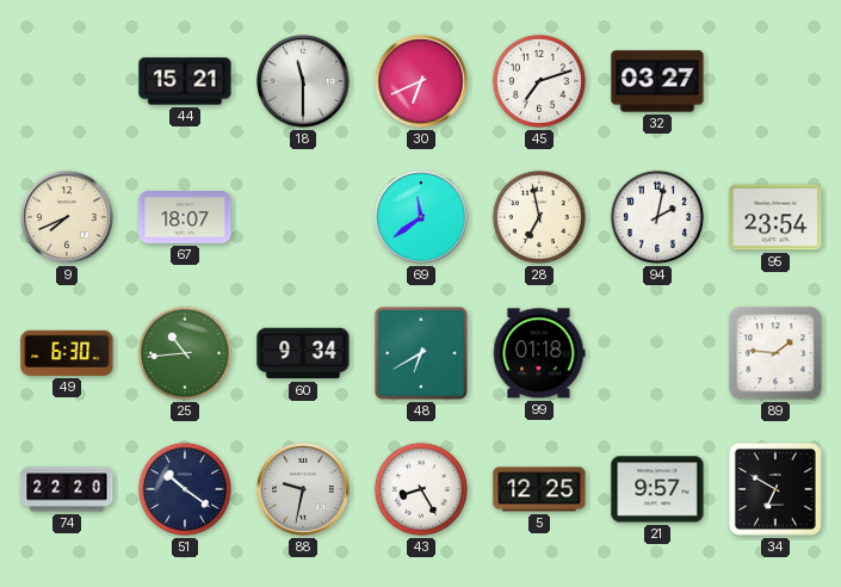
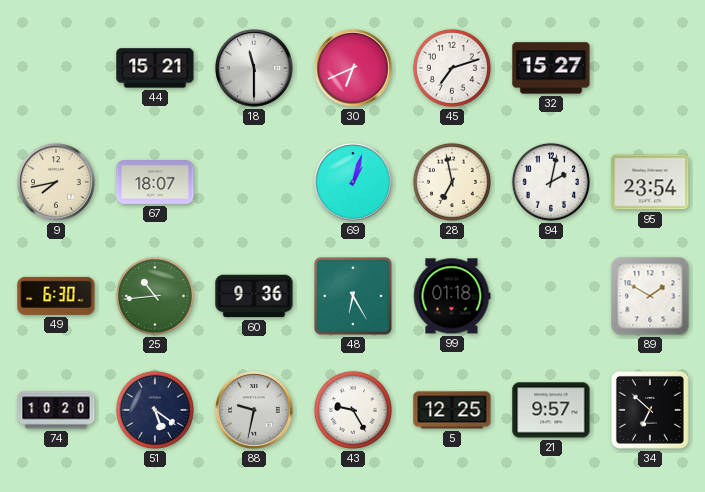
32: 03:27 -> 15:27 (551, 68)
9: 7:41 -> 7:43 (56, 182)
69: 11:39 -> 1:03 (353, 182)
60: 9:34 -> 9:36 (254, 296)
48: 6:40 -> 6:25 (353, 296)
89: 1:46 -> 1:50 (650, 296)
74: 22:20 -> 10:20 (56, 410)
51: 10:21 -> 5:21 (155, 410)
43: 8:25 -> 9:25 (353, 410)
34: 6:50 -> 6:52 (650, 410)
